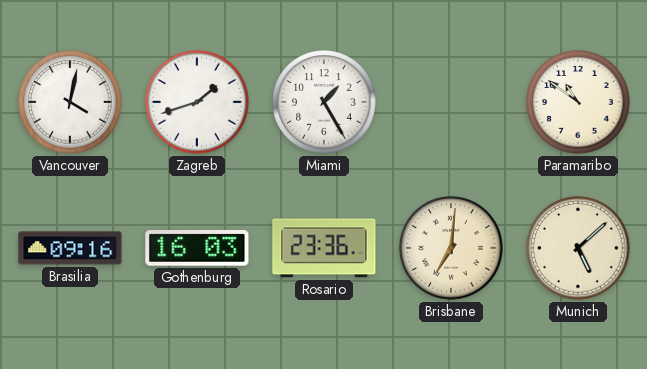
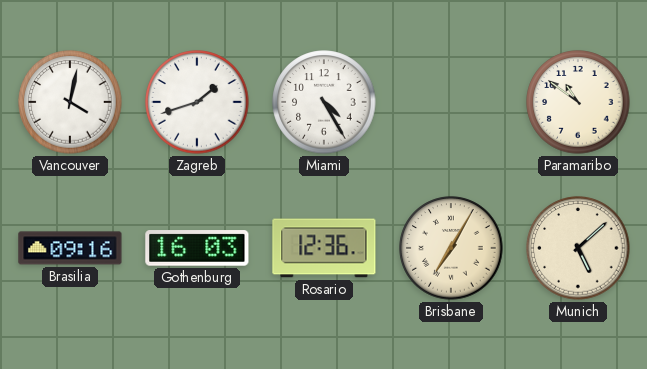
Miami: 1:25 -> 4:25 (324, 102)
Rosario: 23:36 -> 12:36 (324, 248)
Brisbane: 7:01 -> 7:05 (451, 248)
